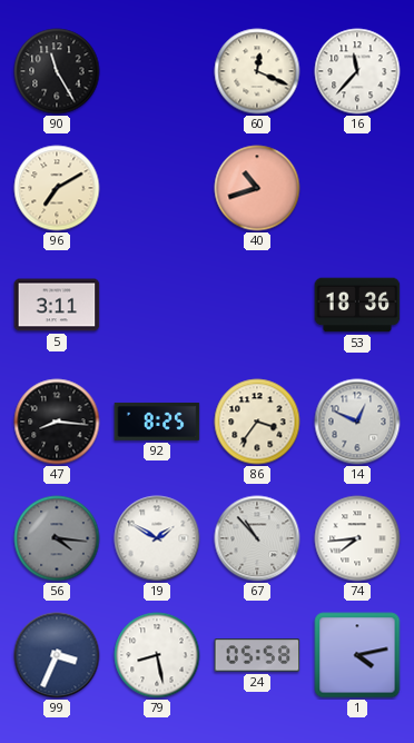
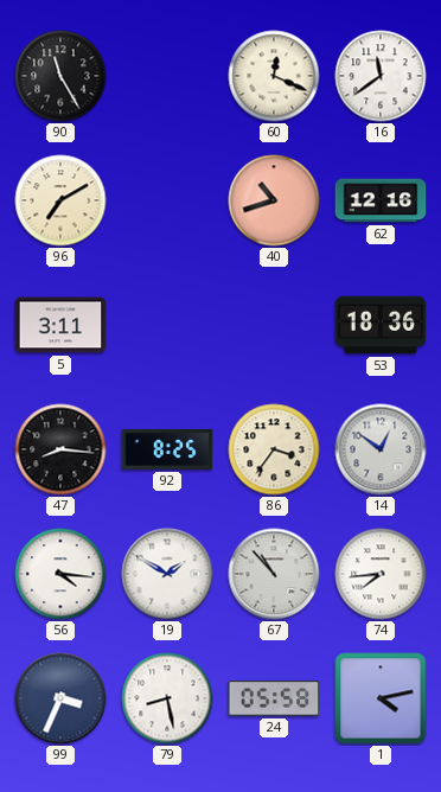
16: 11:37 -> 11:39 (381, 76)
62: none -> 12:16 (381, 200)
14: 12:49 -> 12:51 (381, 449)
56 dial: grey -> white (60, 574)
